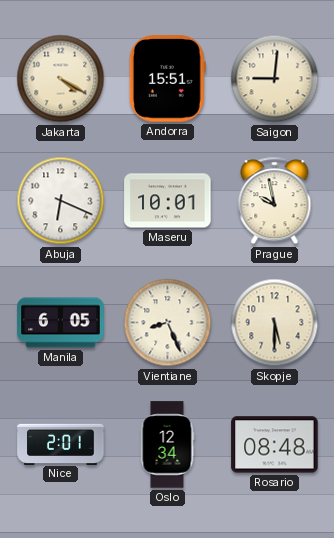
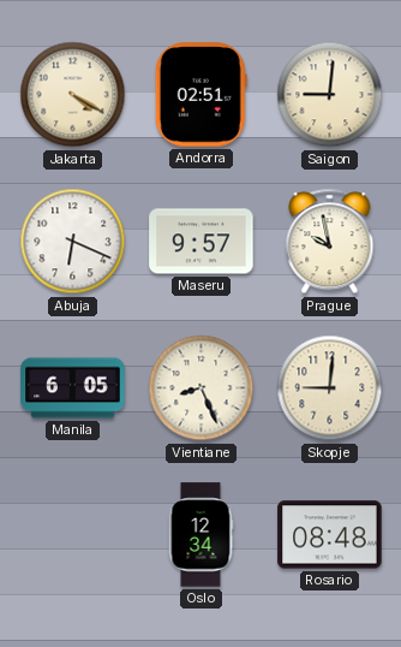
Andorra: 15:51 -> 02:51 (200, 95)
Maseru: 10:01 -> 9:57 (202, 242)
Skopje: 5:30 -> 9:01 (330, 388)
Nice: 2:01 -> none (61, 444)
